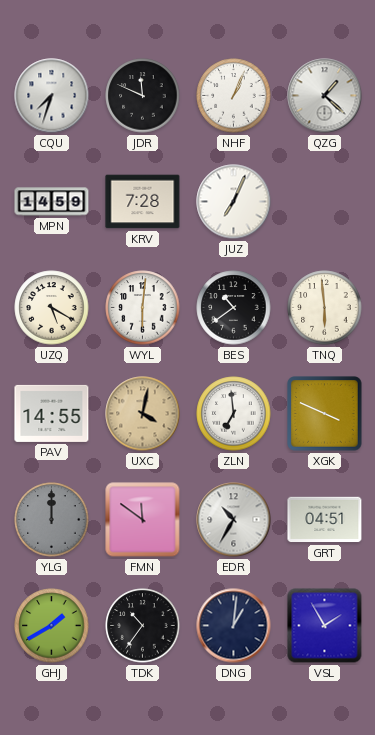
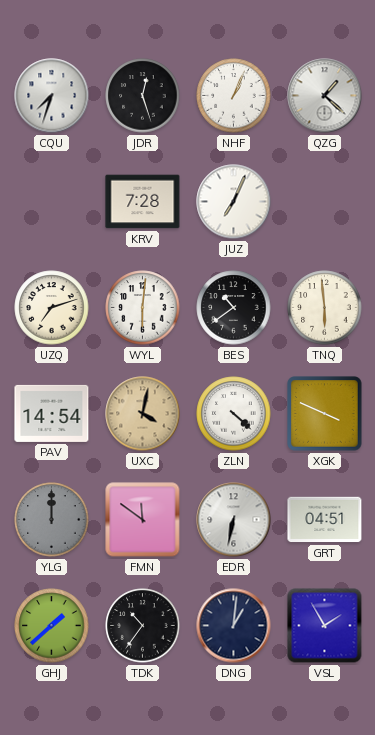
JDR: 11:49 -> 12:27 (143, 96)
MPN: 14:59 -> none (52, 202)
UZQ: 5:20 -> 7:12 (52, 308)
PAV: 14:55 -> 14:54 (52, 413)
ZLN: 6:59 -> 4:22 (234, 414)
EDR: 10:35 -> 6:32 (234, 520)
GHJ: 1:40 -> 1:38 (52, 626)
